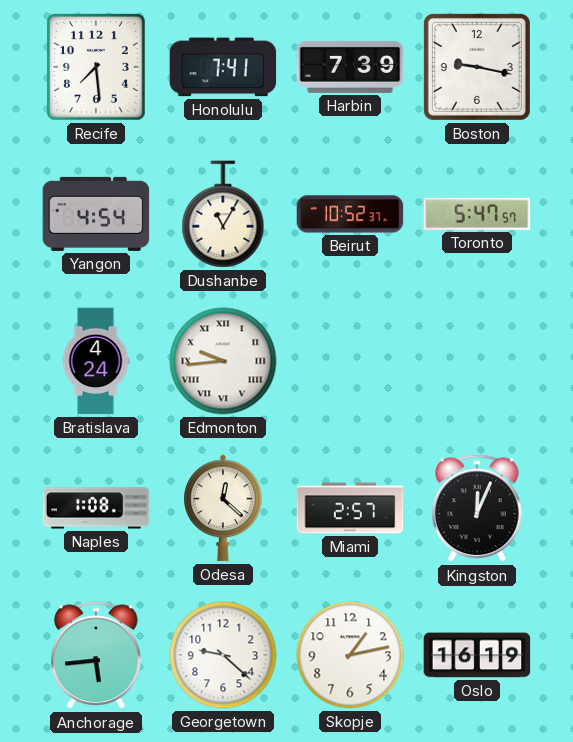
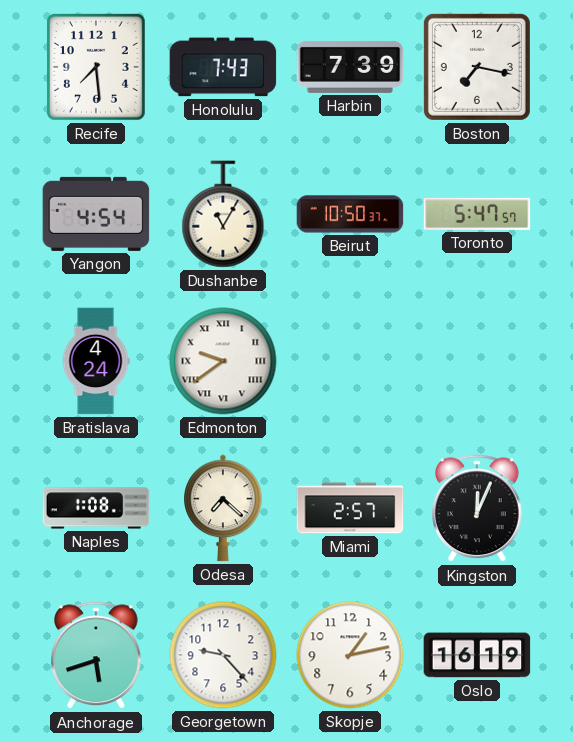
Honolulu: 7:41 -> 7:43 (223, 67)
Boston: 9:17 -> 7:17 (477, 67)
Beirut: 10:52 -> 10:50 (350, 214)
Edmonton: 9:44 -> 9:39 (223, 361)
Odesa: 12:22 -> 7:22 (224, 508)
Anchorage: 5:44 -> 5:42 (97, 656)
Georgetown: 9:22 -> 9:23 (223, 655)
